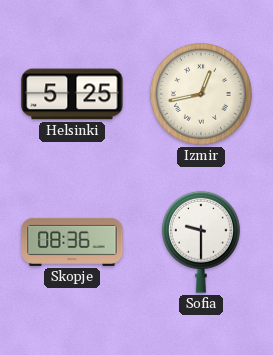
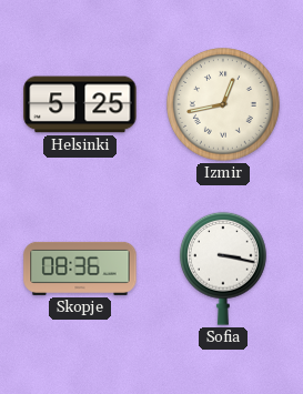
Sofia: 9:30 -> 3:17 (223, 269)
